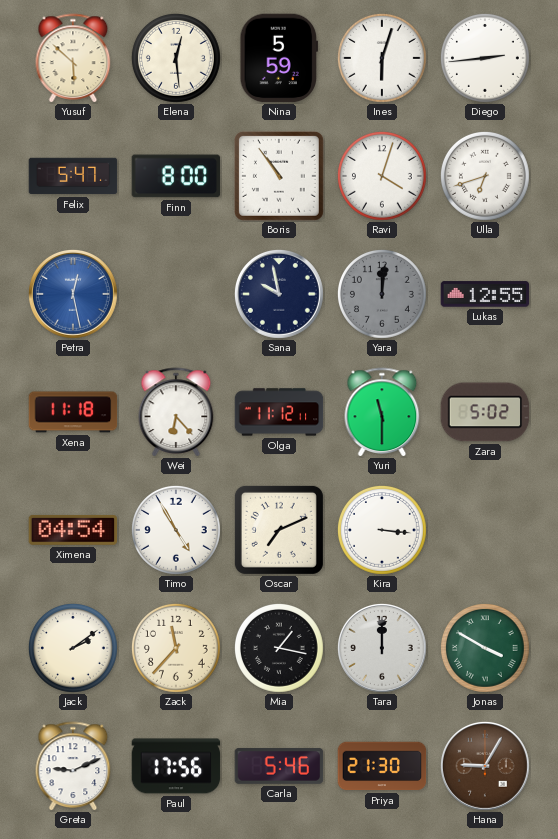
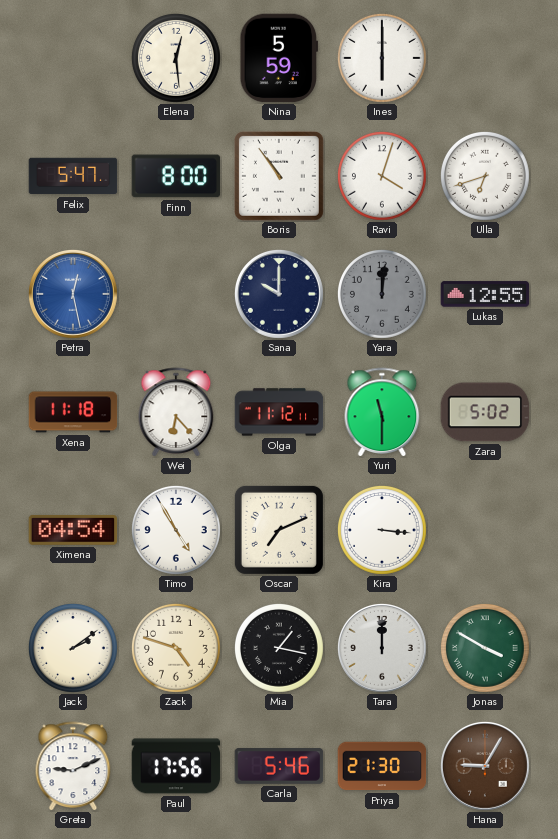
Yusuf: 5:52 -> none (73, 58)
Ines: 6:03 -> 6:00 (382, 58)
Diego: 2:44 -> none (485, 58)
Sana: 9:58 -> 10:00 (279, 294)
Zack: 11:37 -> 4:48 (176, 648)
